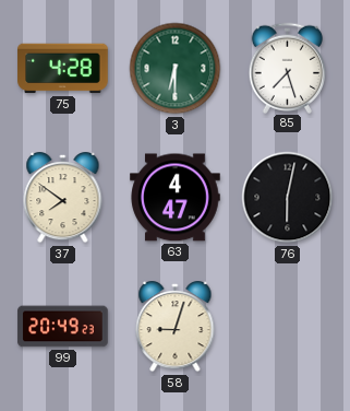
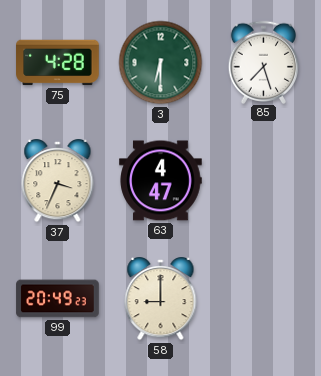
37: 7:51 -> 3:34 (58, 182)
76: 6:02 -> none (288, 198)
58: 9:03 -> 9:00 (161, 300)
